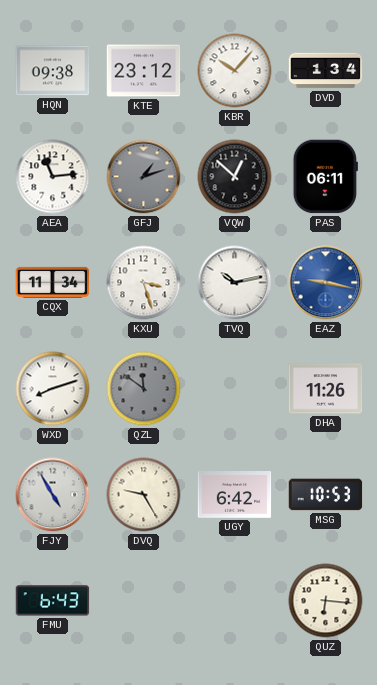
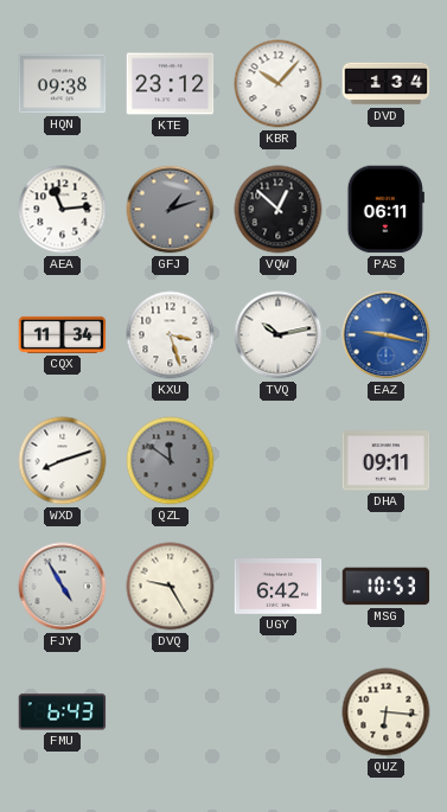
DHA: 11:26 -> 09:11 (387, 461)
